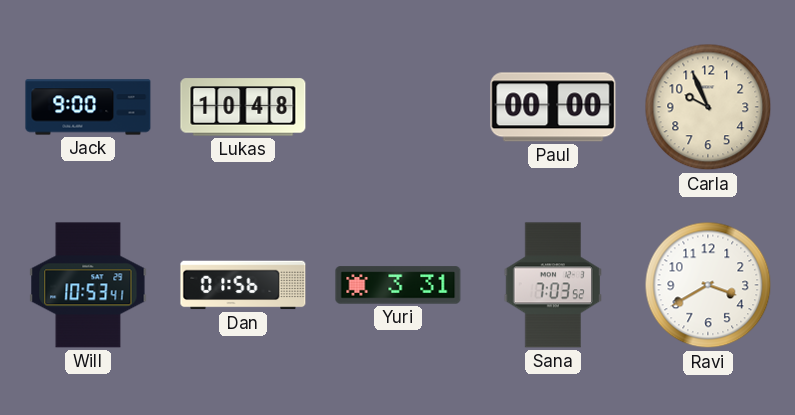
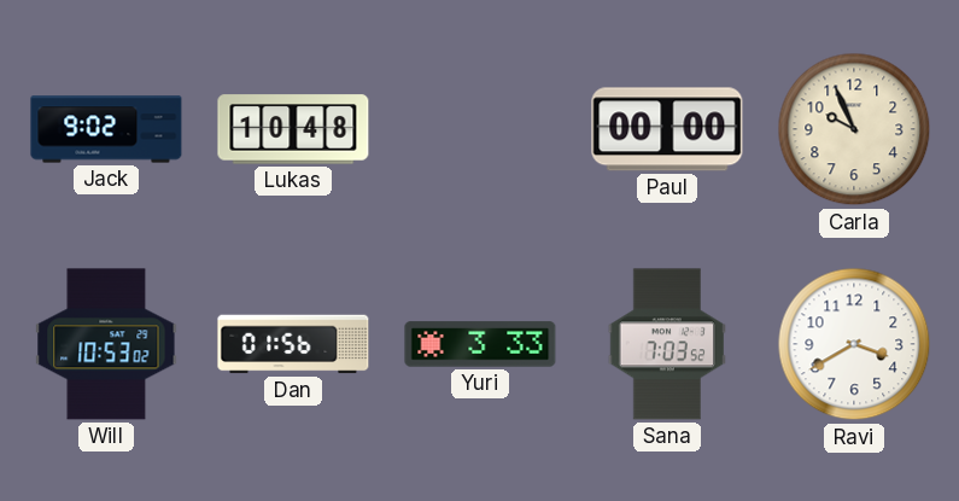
Jack: 9:00 -> 9:02 (106, 129)
Will: 10:53:41 -> 10:53:02 (106, 344)
Yuri: 3:31 -> 3:33 (480, 344)
